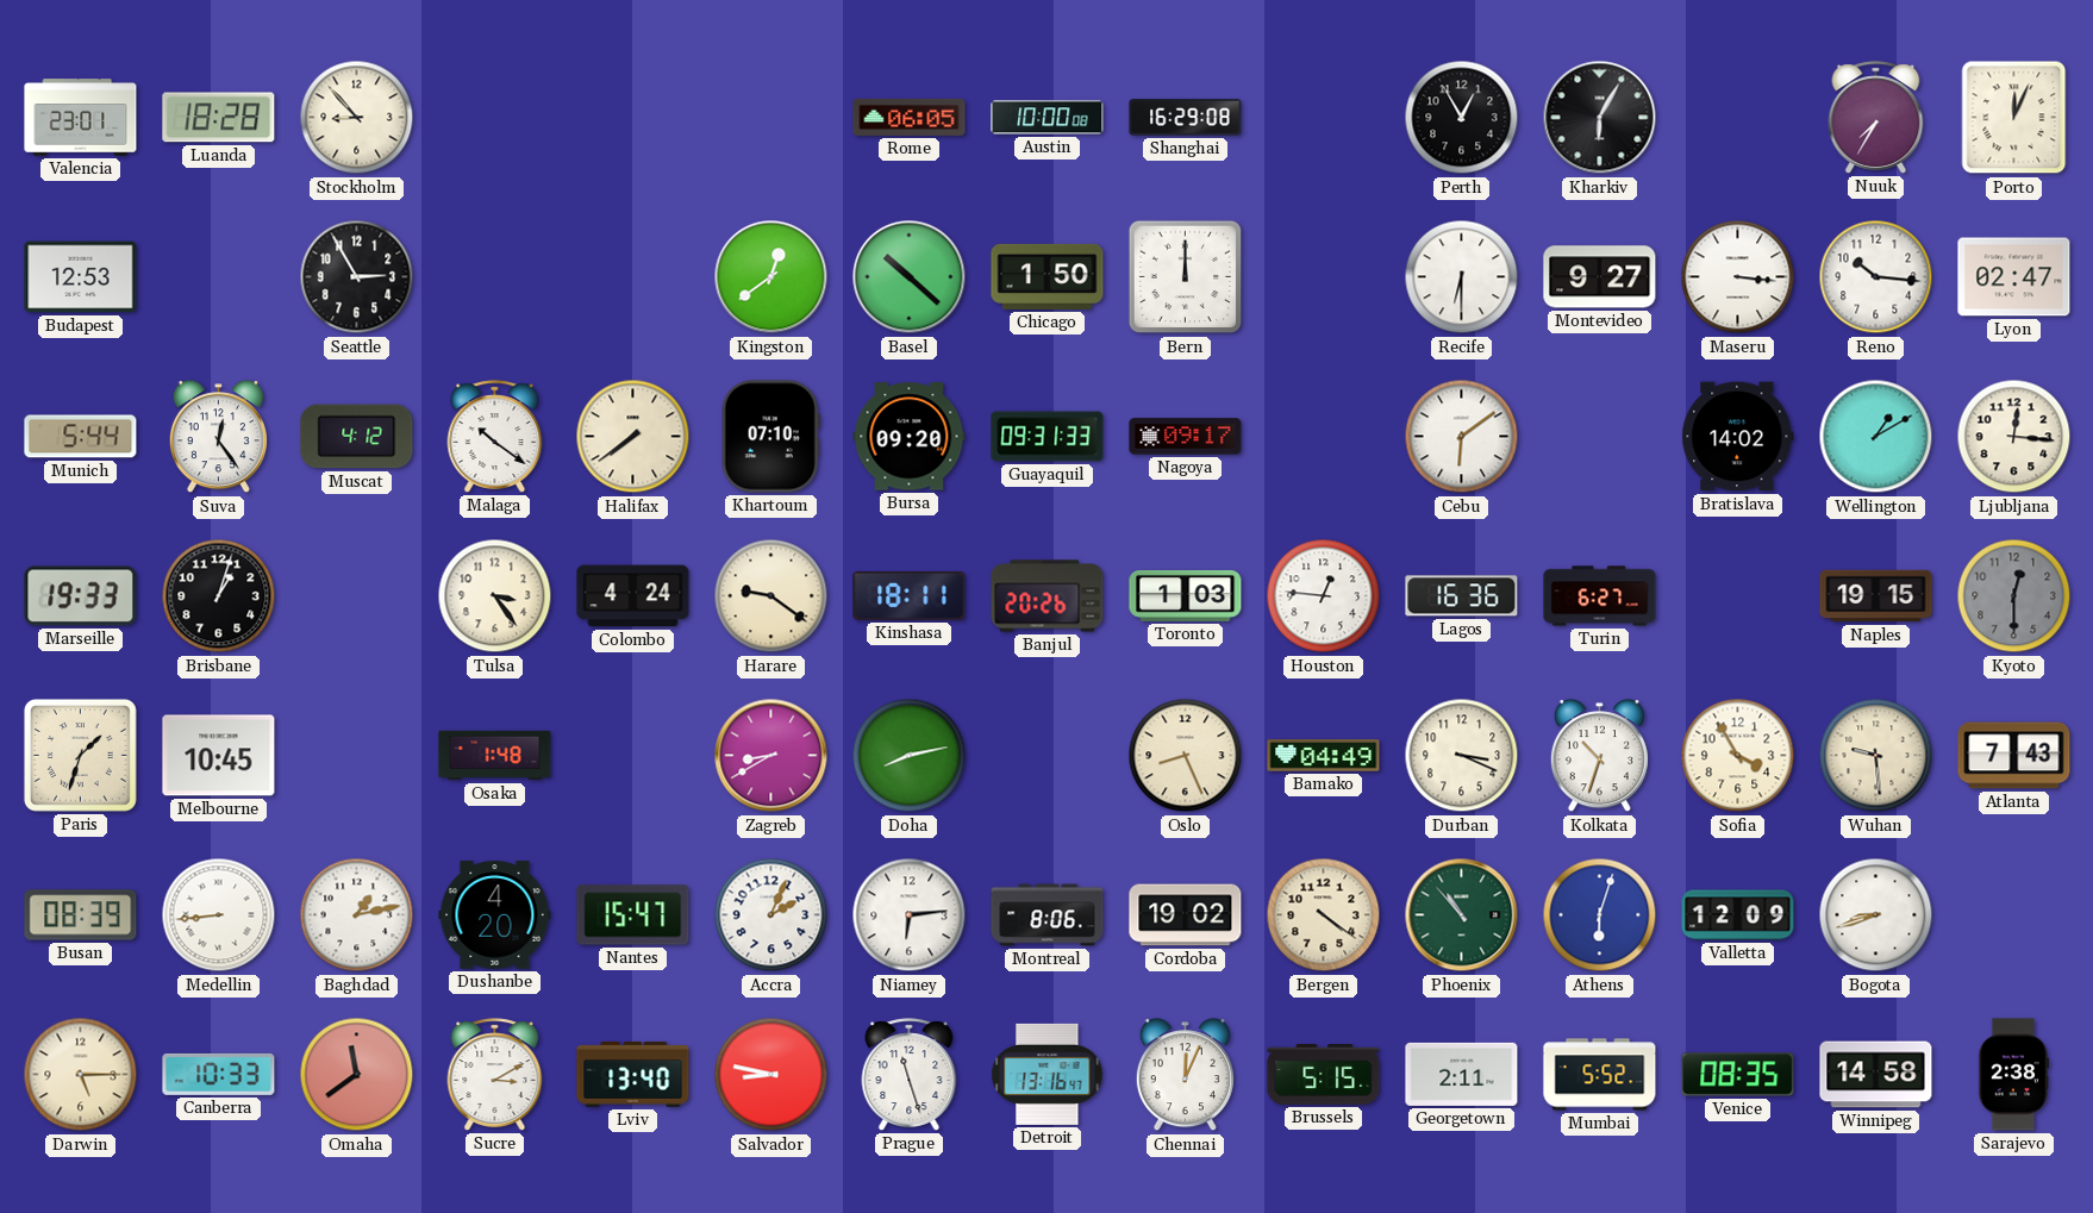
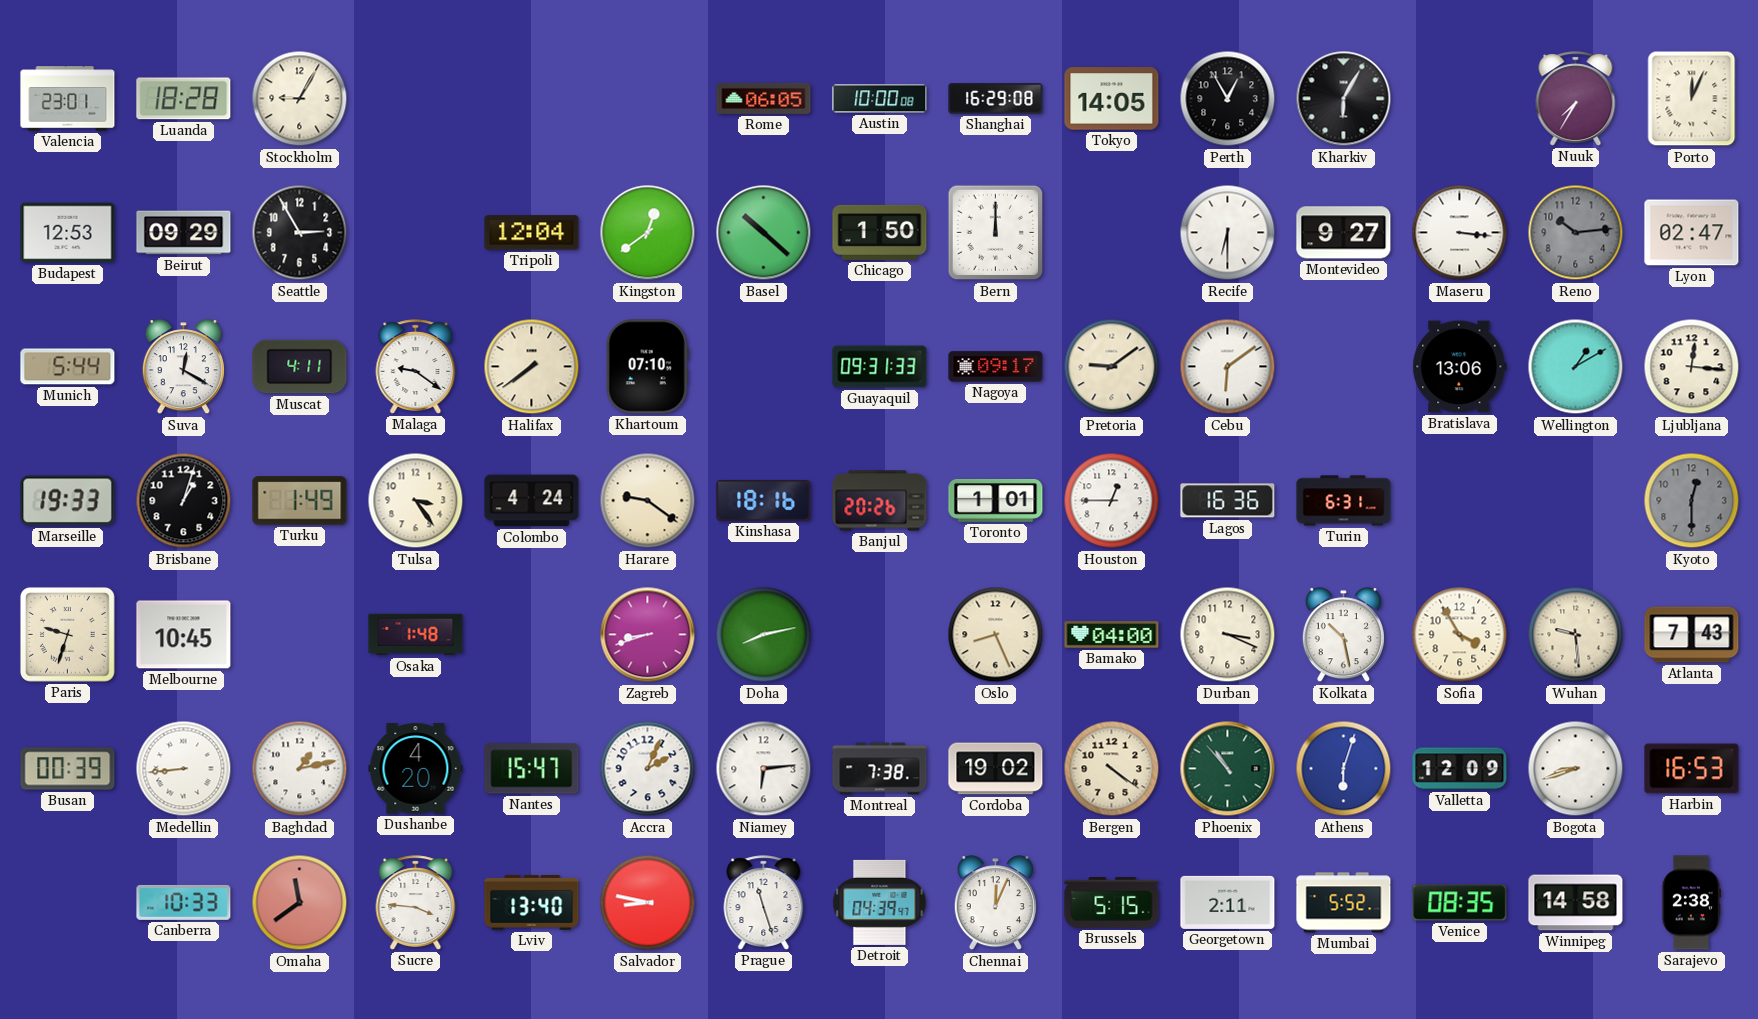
Stockholm: 8:53 -> 9:05 (300, 99)
Tokyo: none -> 14:05 (1112, 99)
Beirut: none -> 09:29 (184, 233)
Tripoli: none -> 12:04 (532, 233)
Reno: 10:16 -> 10:14 (1576, 233)
Reno dial: white -> grey (1576, 233)
Suva: 12:24 -> 12:20 (183, 367)
Muscat: 4:12 -> 4:11 (300, 367)
Malaga: 10:21 -> 9:21 (416, 367)
Bursa: 09:20 -> none (910, 437)
Pretoria: none -> 9:09 (1112, 367)
Bratislava: 14:02 -> 13:06 (1460, 367)
Turku: none -> 1:49 (300, 501)
Kinshasa: 18:11 -> 18:16 (764, 501)
Toronto: 1:03 -> 1:01 (996, 501)
Houston: 12:46 -> 12:45 (1112, 501)
Turin: 6:27 -> 6:31 (1344, 501)
Naples: 19:15 -> none (1876, 596)
Paris: 1:33 -> 9:33 (67, 634)
Zagreb: 8:40 -> 8:42 (648, 635)
Bamako: 04:49 -> 04:00 (1112, 635)
Kolkata: 10:33 -> 10:28 (1343, 635)
Busan: 08:39 -> 00:39 (68, 769)
Montreal: 8:06 -> 7:38 (880, 769)
Harbin: none -> 16:53 (1692, 769)
Darwin: 5:15 -> none (81, 1075)
Sucre: 3:10 -> 3:46 (416, 903)
Detroit: 13:16 -> 04:39 (880, 902)
